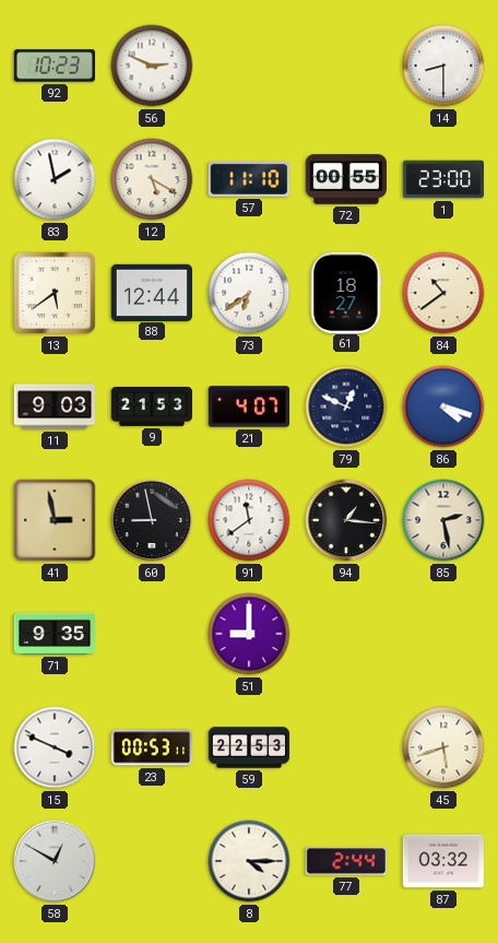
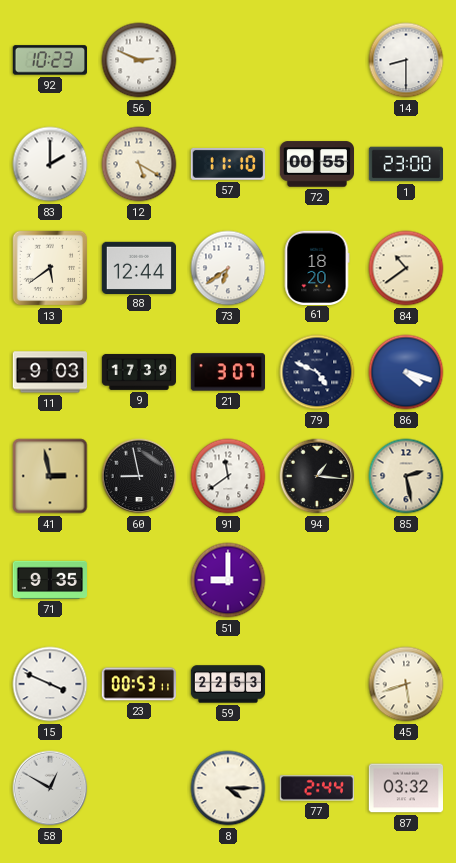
83: 1:58 -> 2:00 (50, 164)
61: 18:27 -> 18:20 (317, 267)
9: 21:53 -> 17:39 (138, 372)
21: 4:07 -> 3:07 (227, 372)
79: 12:49 -> 4:49 (317, 372)
